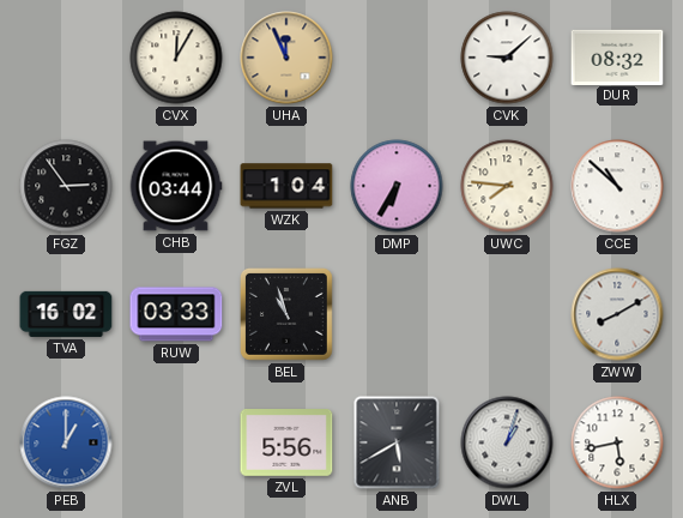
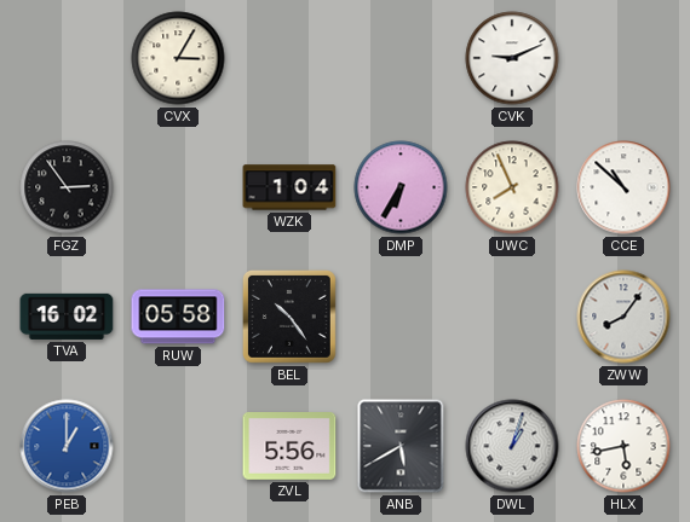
CVX: 12:05 -> 3:05 (178, 58)
UHA: 11:56 -> none (286, 58)
CVK: 9:08 -> 9:11 (512, 58)
DUR: 08:32 -> none (617, 56)
CHB: 03:44 -> none (176, 186)
UWC: 7:46 -> 7:56 (512, 187)
RUW: 03:33 -> 05:58 (178, 317)
BEL: 10:57 -> 10:24 (289, 317)
ZWW: 8:10 -> 8:06 (623, 317)
